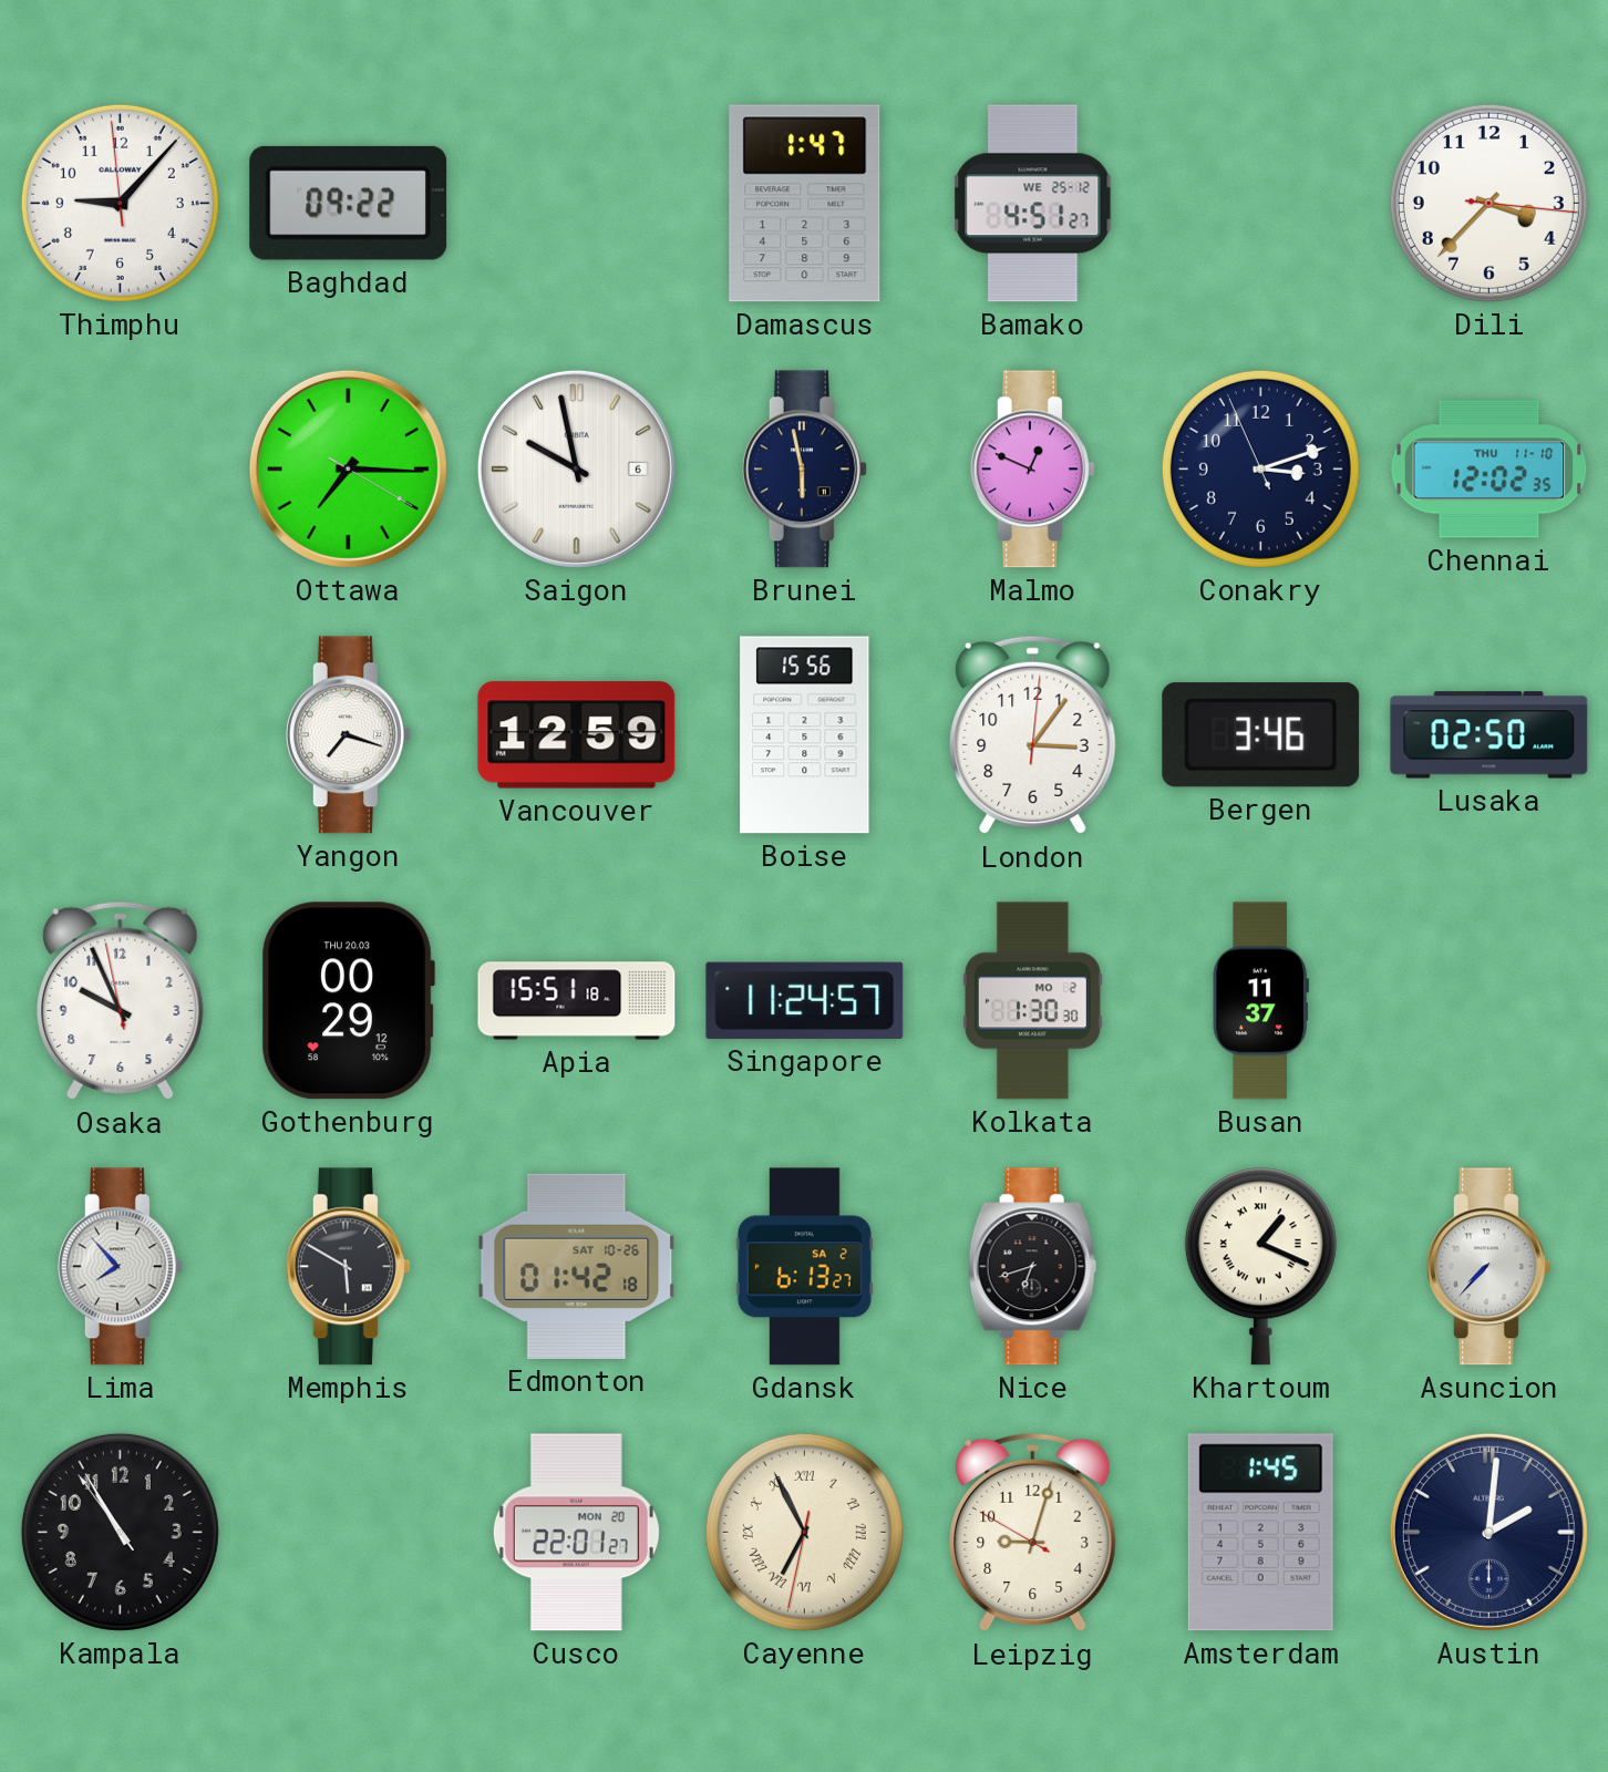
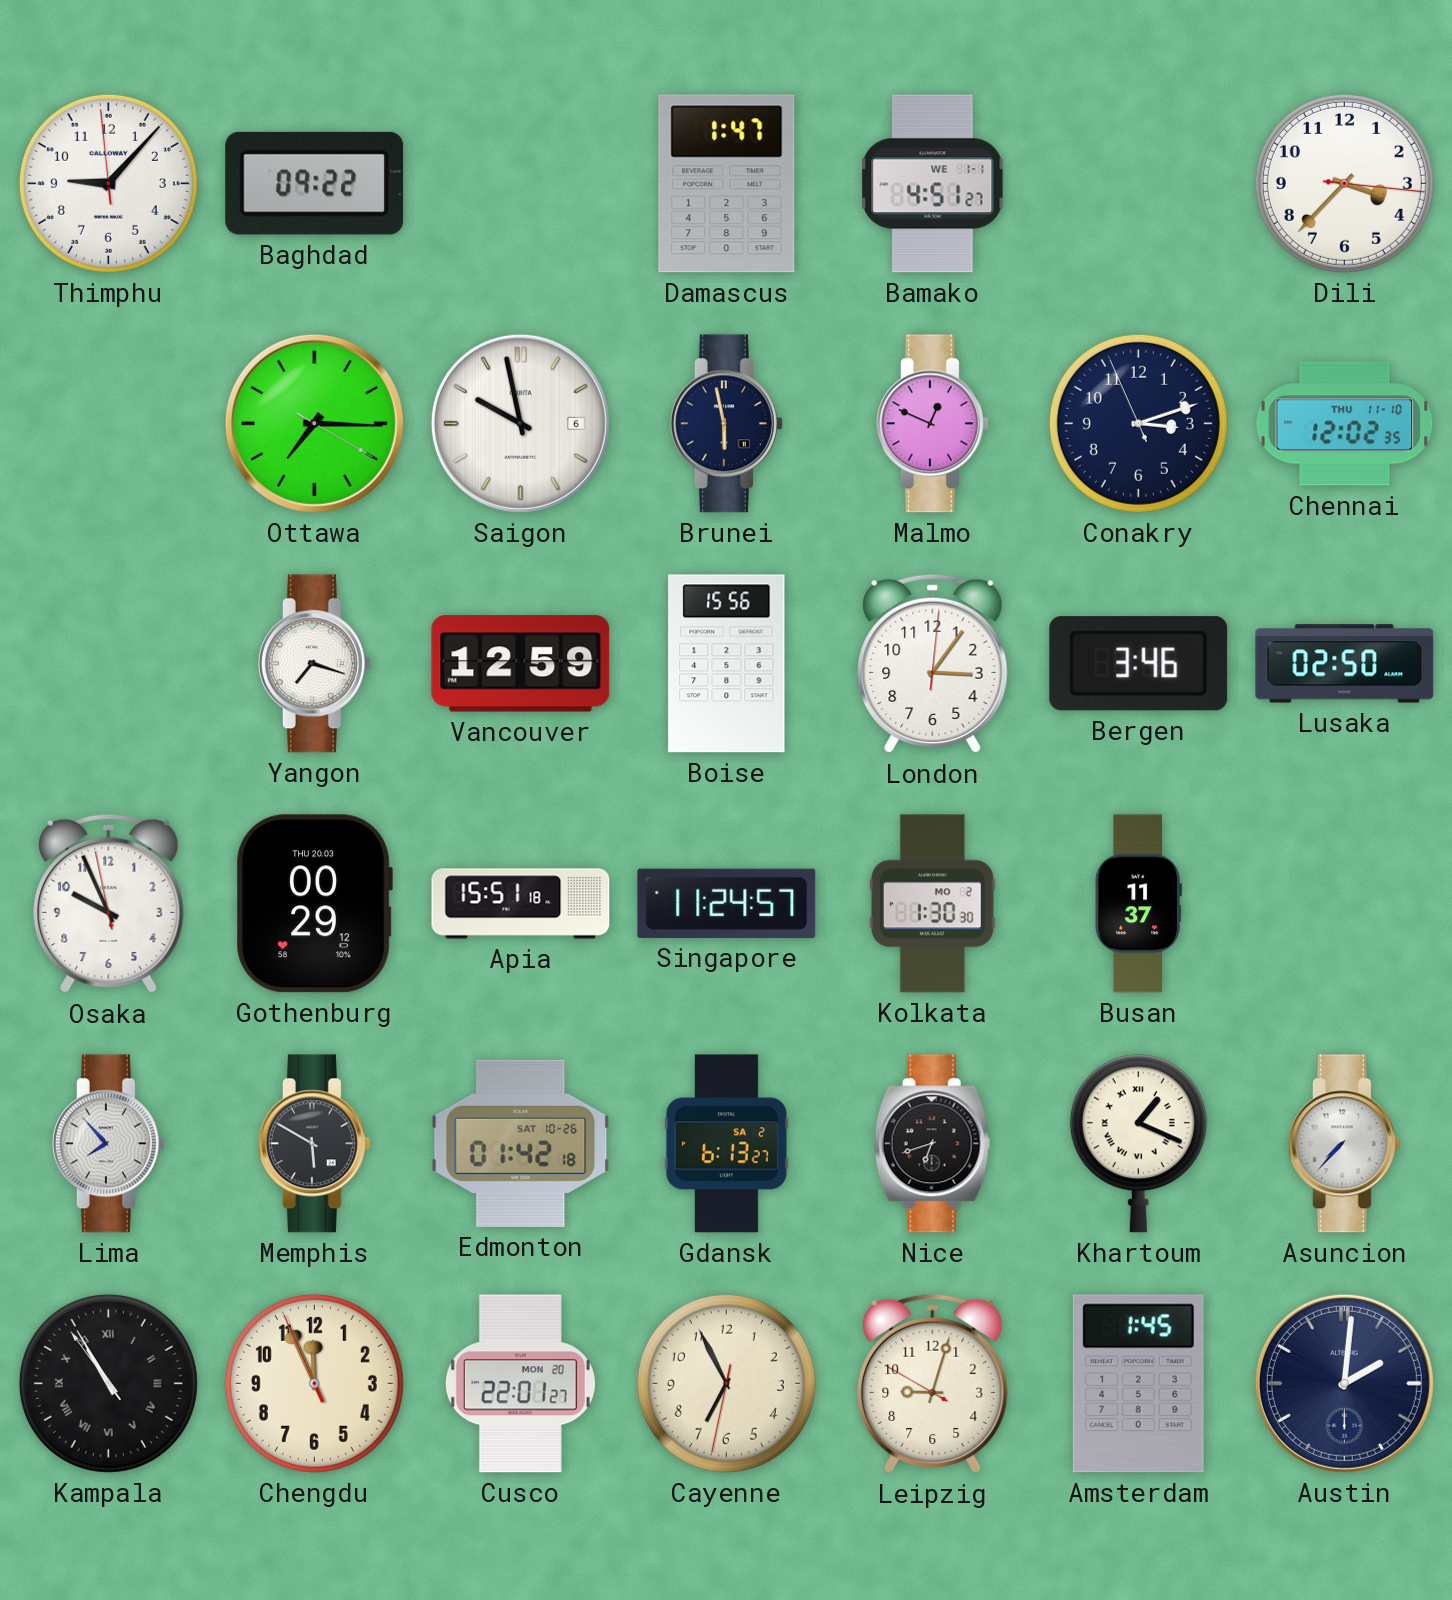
Bamako date: WE 25-12 -> WE 1-1 (933, 184)
Kampala numerals: Arabic -> Roman (108, 1383)
Chengdu: none -> 11:55 (314, 1383)
Cayenne numerals: Roman -> Arabic (726, 1383)
